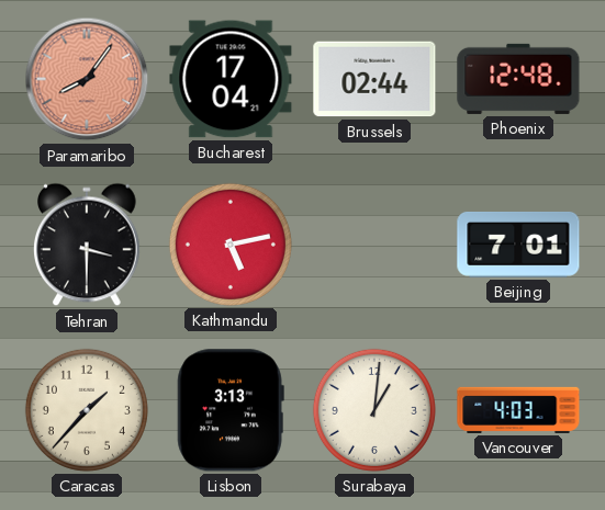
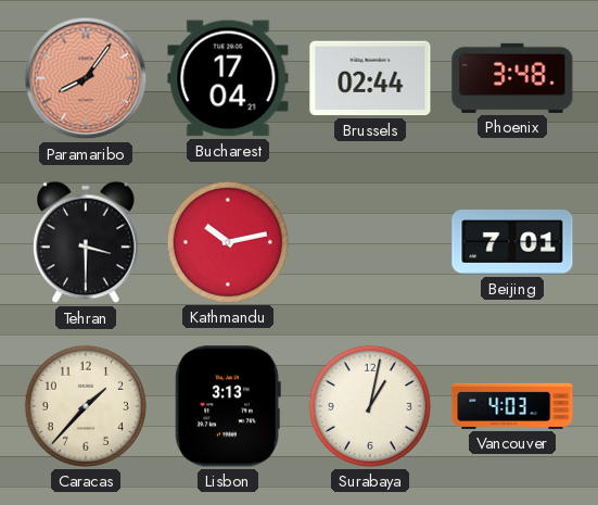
Phoenix: 12:48 -> 3:48 (512, 78)
Kathmandu: 5:13 -> 10:13 (228, 242)
Surabaya: 1:01 -> 1:02 (370, 406)
